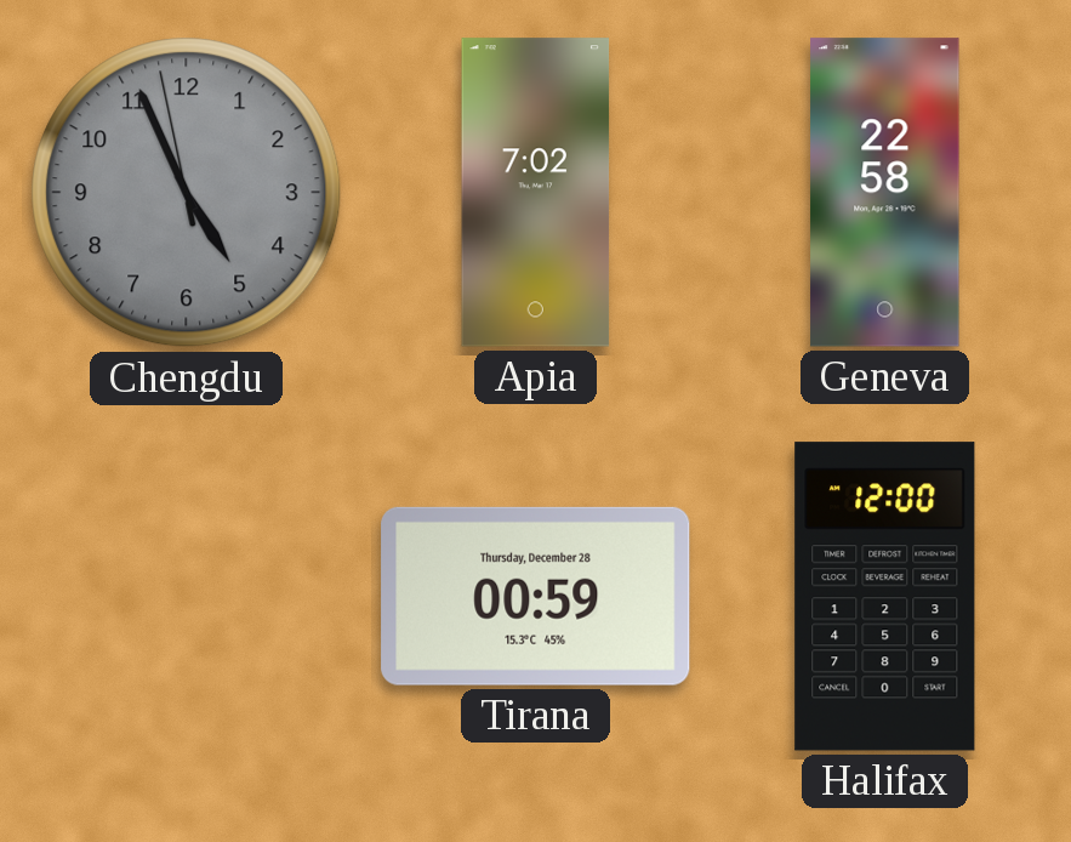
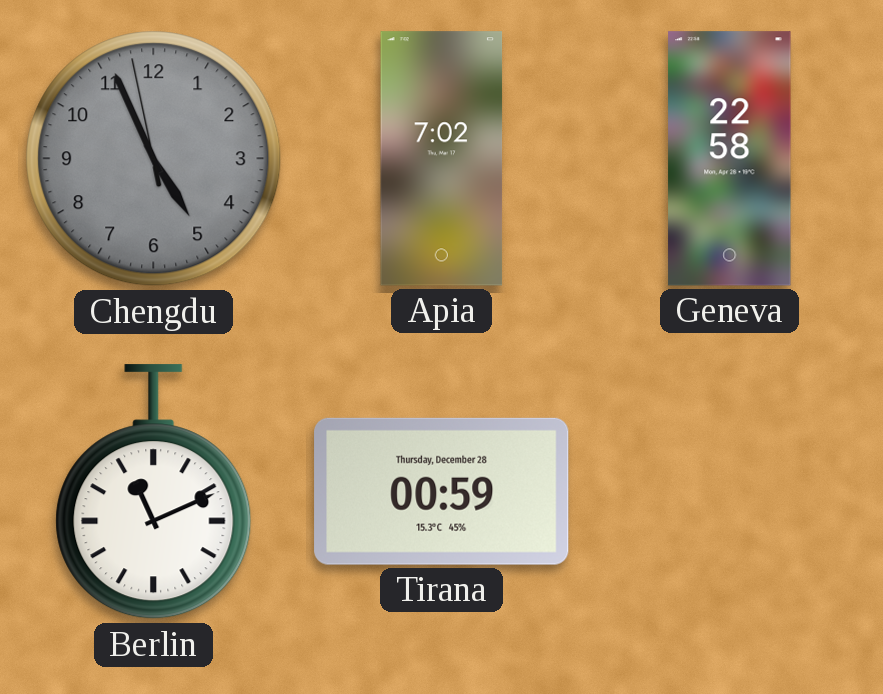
Berlin: none -> 11:11 (154, 492)
Halifax: 12:00 -> none (885, 597)
